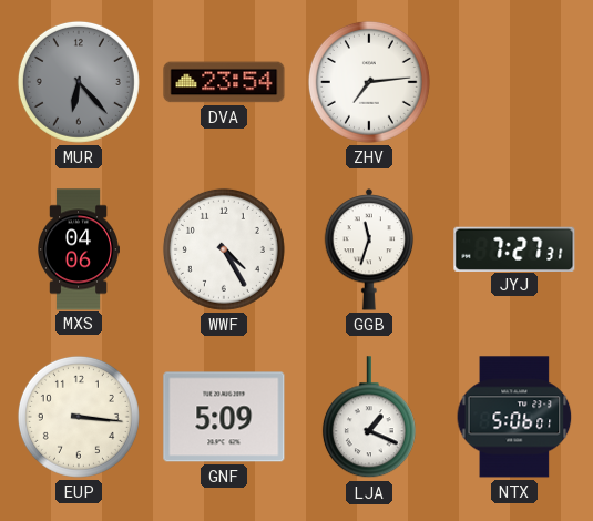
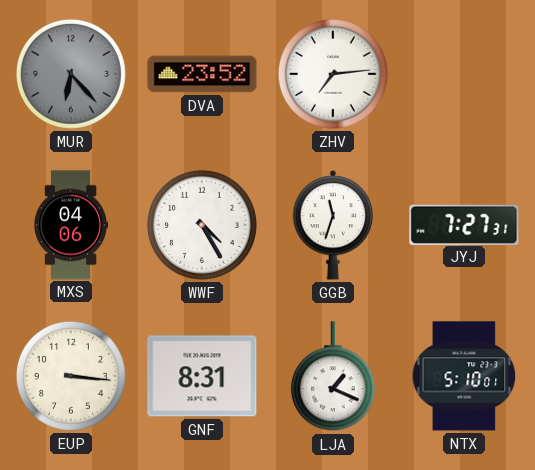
DVA: 23:54 -> 23:52 (202, 74)
GNF: 5:09 -> 8:31 (202, 376)
NTX: 5:06 -> 5:10 (464, 376)
